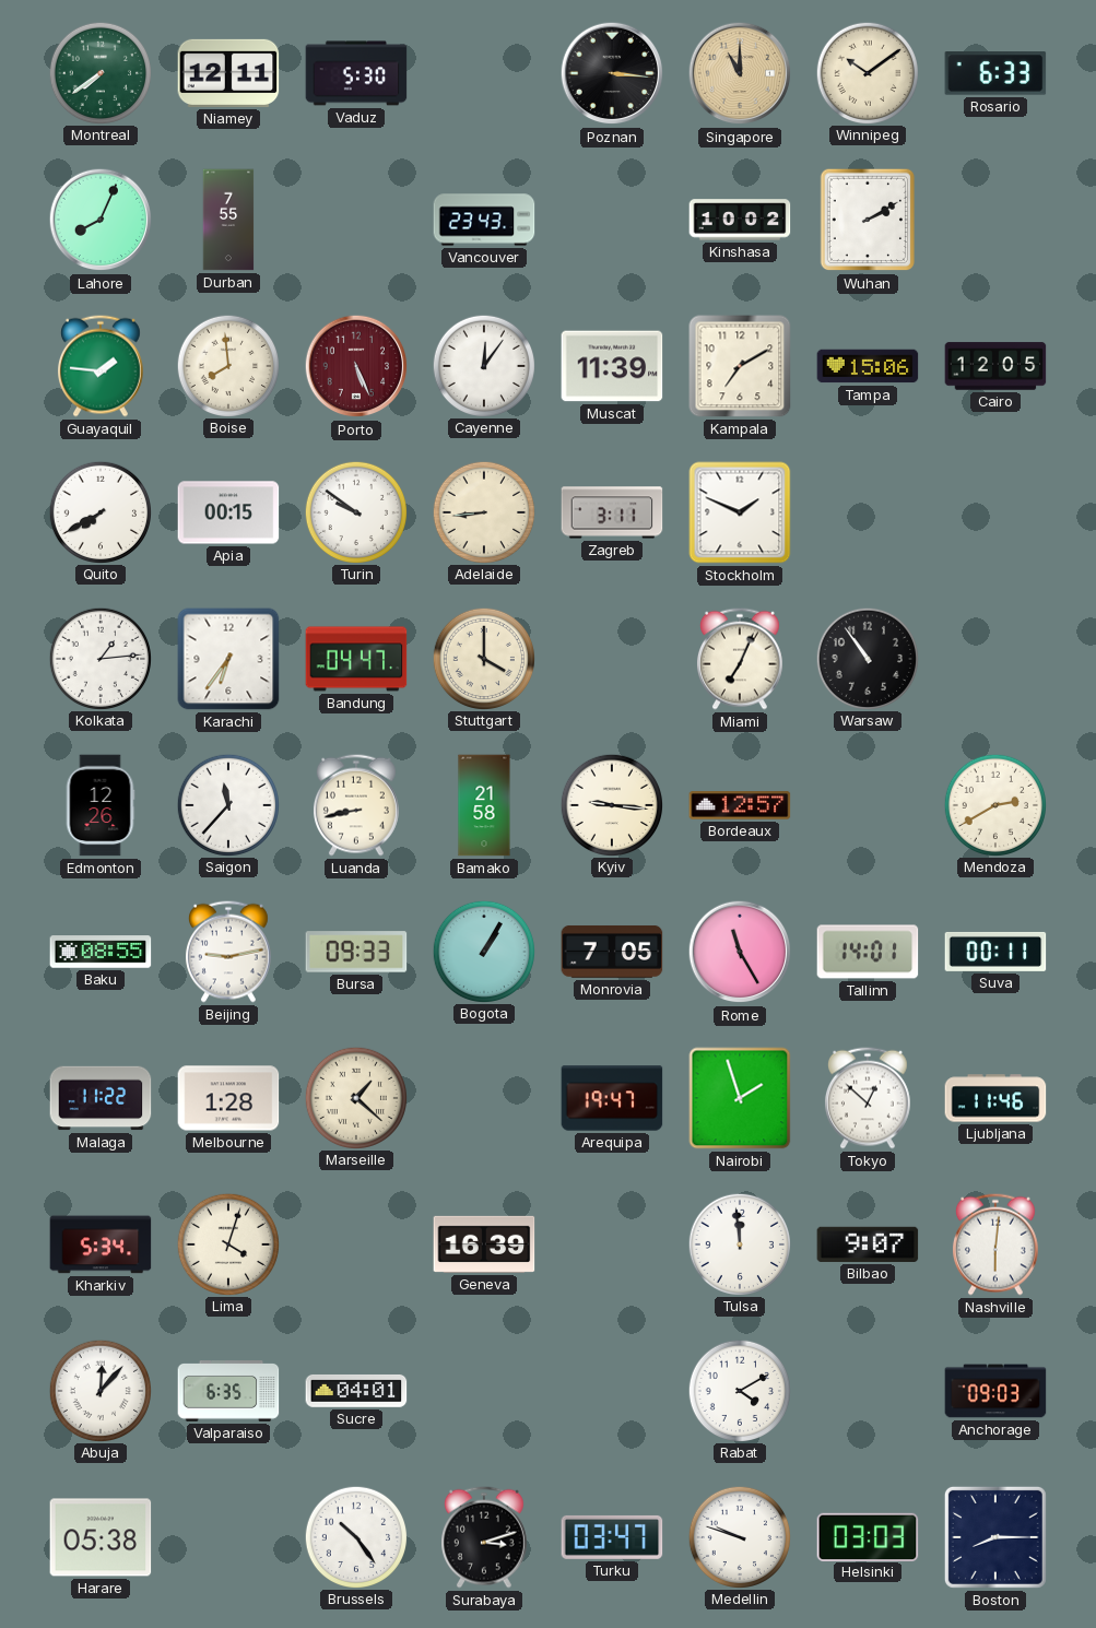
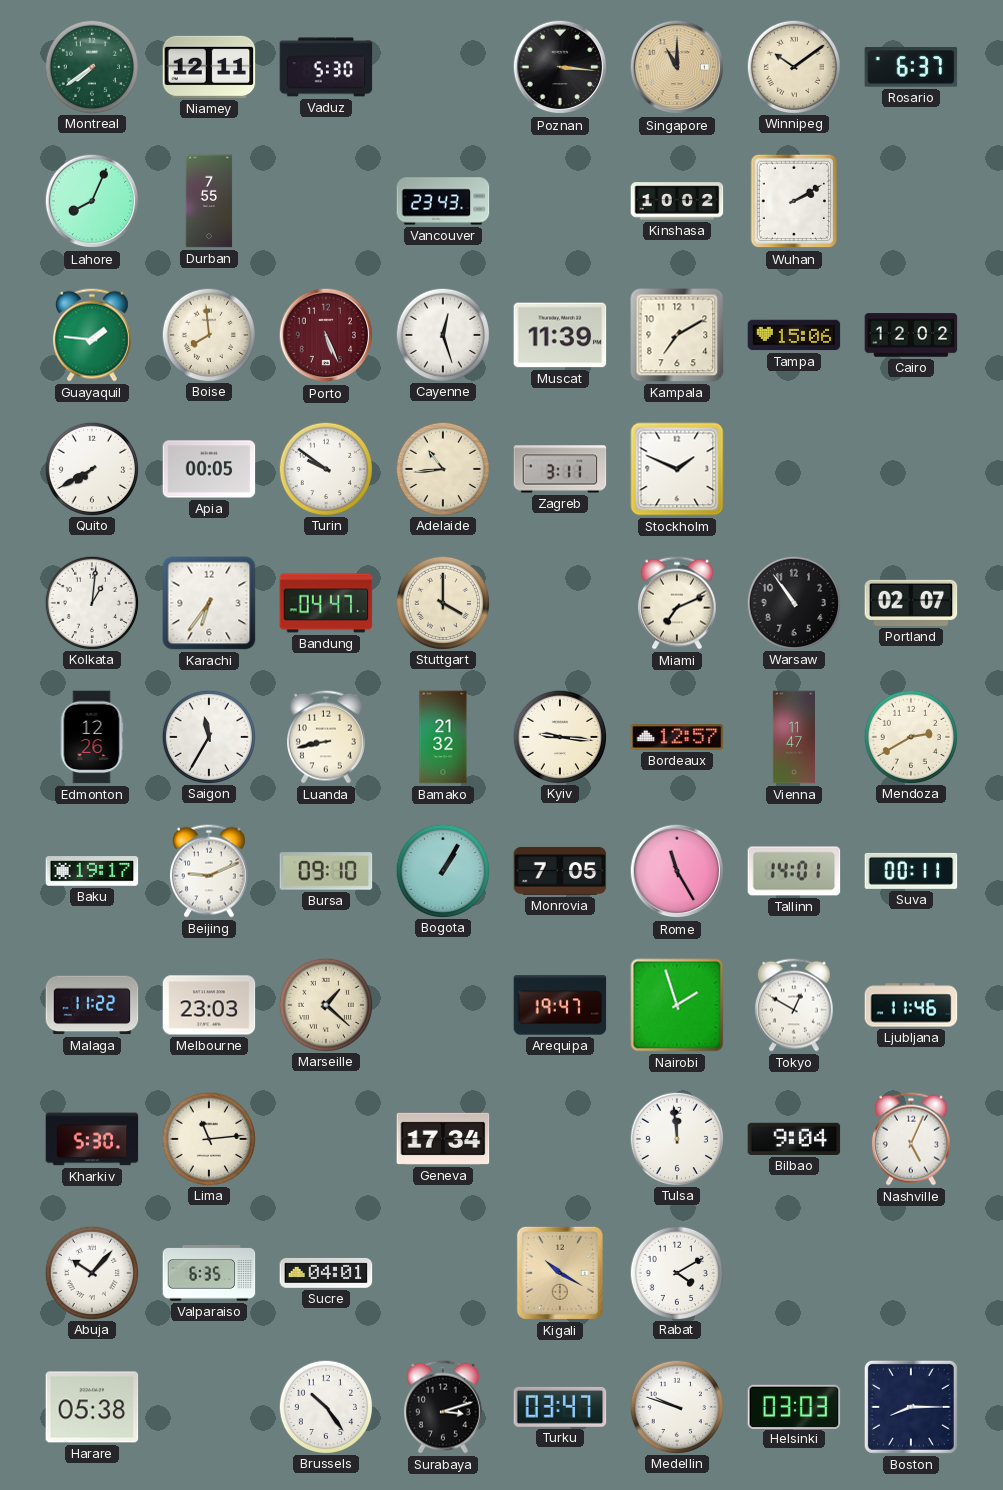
Rosario: 6:33 -> 6:37 (911, 67)
Cayenne: 12:06 -> 12:27 (442, 334)
Cairo: 12:05 -> 12:02 (911, 335)
Apia: 00:15 -> 00:05 (209, 469)
Adelaide: 8:44 -> 10:44 (442, 468)
Kolkata: 1:14 -> 1:01 (91, 602)
Miami: 7:04 -> 7:11 (677, 603)
Portland: none -> 02:07 (911, 603)
Saigon: 11:37 -> 11:35 (208, 736)
Bamako: 21:58 -> 21:32 (443, 737)
Vienna: none -> 11:47 (794, 737)
Baku: 08:55 -> 19:17 (92, 871)
Beijing: 9:13 -> 9:11 (209, 871)
Bursa: 09:33 -> 09:10 (326, 871)
Melbourne: 1:28 -> 23:03 (209, 1005)
Tokyo: 12:52 -> 12:50 (794, 1005)
Kharkiv: 5:34 -> 5:30 (92, 1139)
Lima: 4:03 -> 11:14 (208, 1138)
Geneva: 16:39 -> 17:34 (443, 1139)
Bilbao: 9:07 -> 9:04 (794, 1139)
Nashville: 6:01 -> 5:04 (911, 1139)
Abuja: 12:07 -> 10:07 (91, 1272)
Kigali: none -> 10:20 (560, 1273)
Anchorage: 09:03 -> none (995, 1391)
